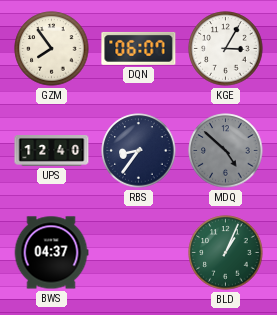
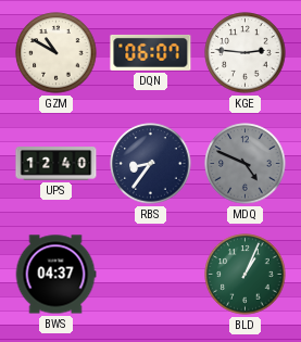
GZM: 7:54 -> 10:50 (57, 53)
KGE: 3:05 -> 2:46 (246, 53)
MDQ: 4:52 -> 4:49 (246, 164)
